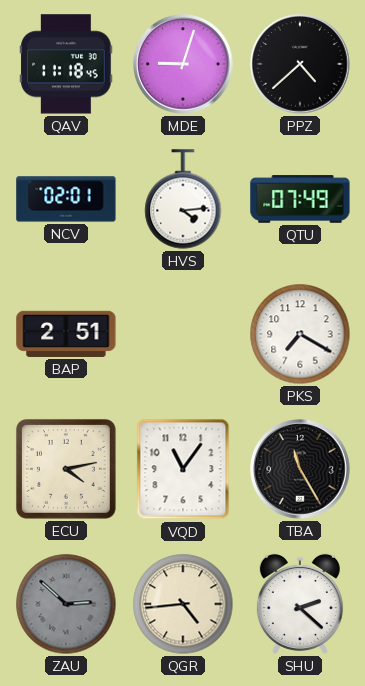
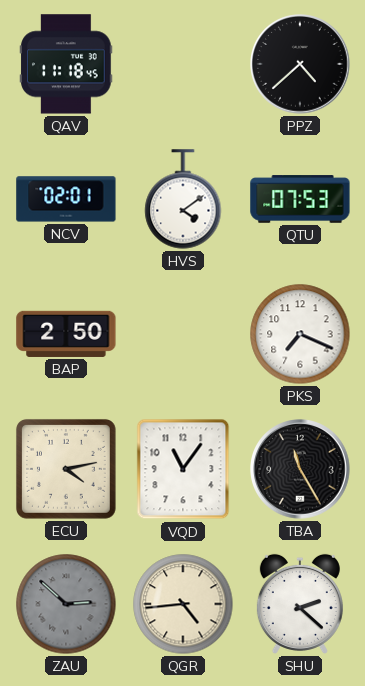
MDE: 9:03 -> none (183, 64)
HVS: 4:14 -> 4:09 (183, 199)
QTU: 07:49 -> 07:53 (300, 199)
BAP: 2:51 -> 2:50 (66, 334)
PKS: 7:20 -> 7:19 (300, 334)
